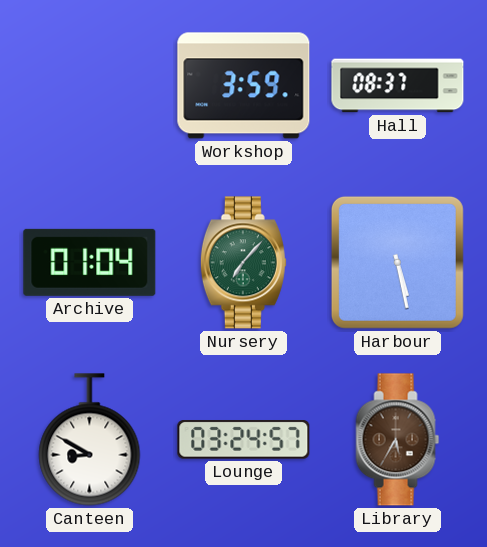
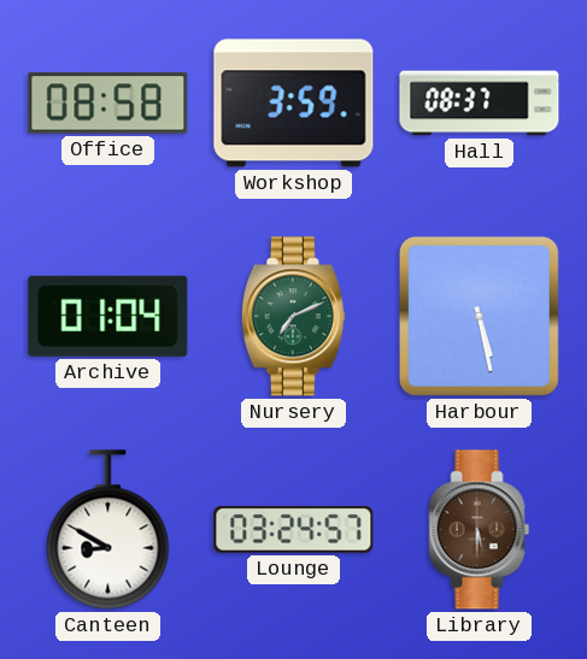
Office: none -> 08:58 (108, 104)
Nursery: 7:07 -> 7:11 (293, 317)
Library: 5:35 -> 5:30 (480, 530)
